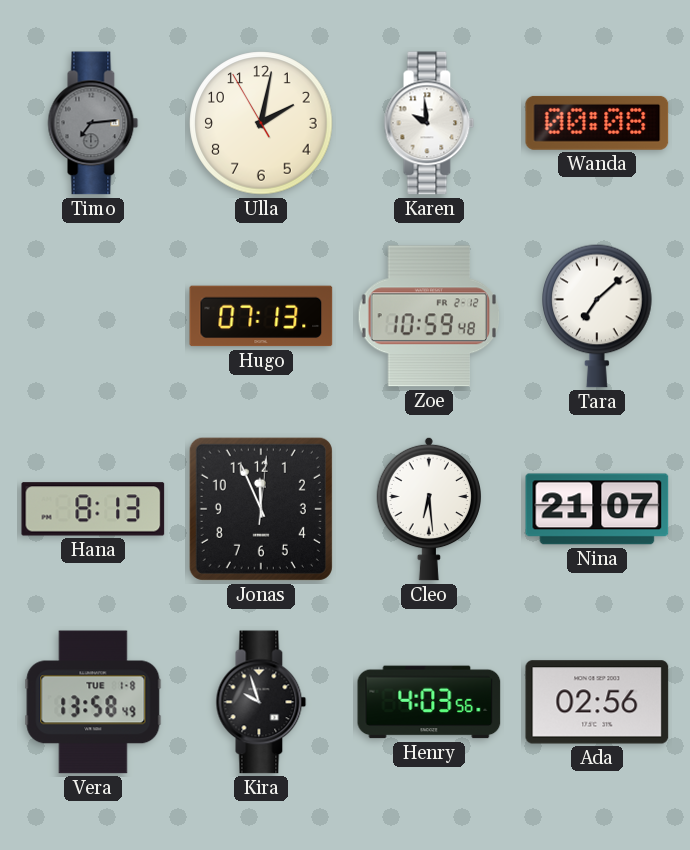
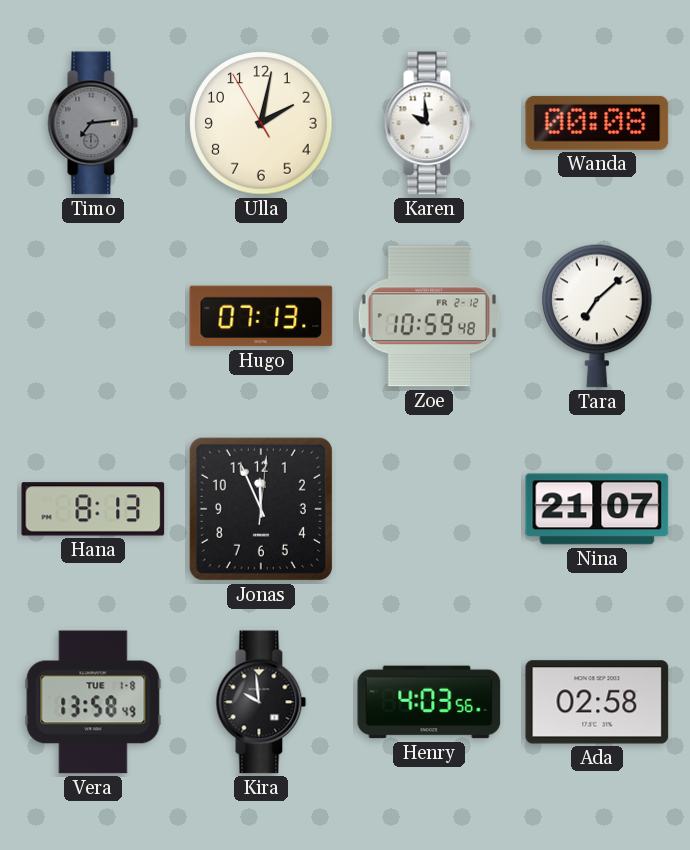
Cleo: 6:29 -> none (428, 509)
Kira: 9:57 -> 9:59 (261, 702)
Ada: 02:56 -> 02:58 (597, 702)
